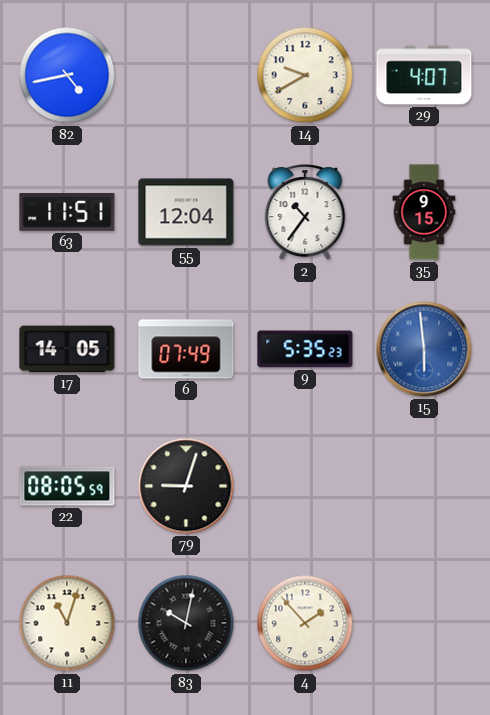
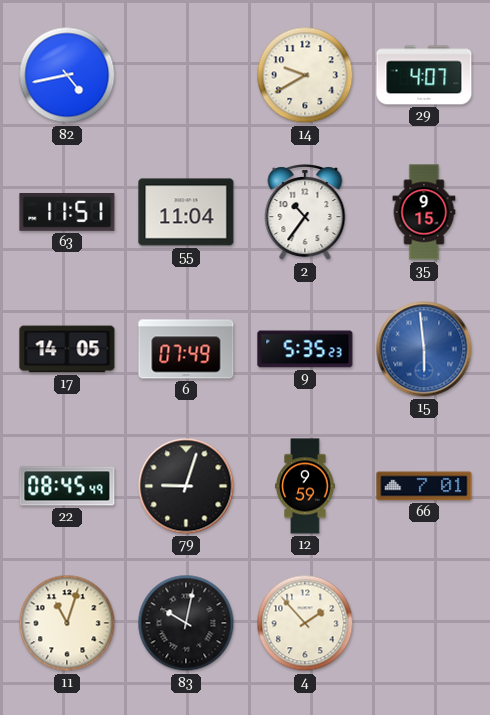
55: 12:04 -> 11:04 (186, 212)
22: 08:05 -> 08:45 (67, 486)
12: none -> 9:59 (305, 486)
66: none -> 7:01 (424, 486)
